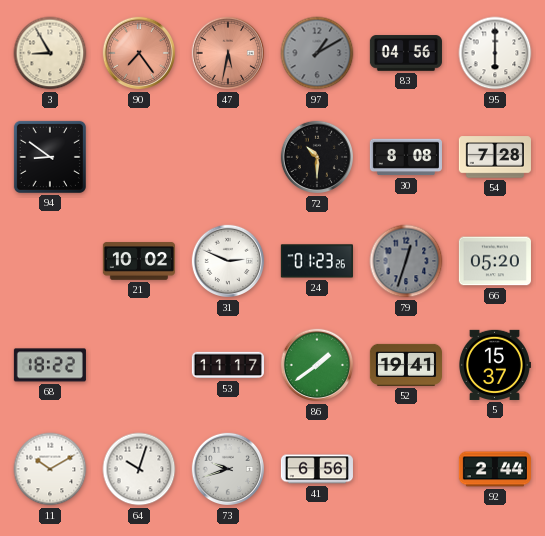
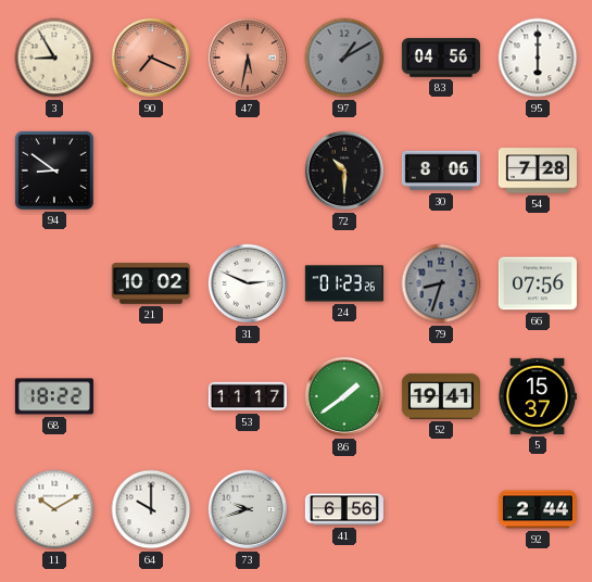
90: 7:24 -> 7:19 (151, 58)
30: 8:08 -> 8:06 (441, 170)
79: 12:33 -> 8:33 (441, 283)
66: 05:20 -> 07:56 (538, 283)
64: 10:03 -> 10:00 (151, 509)
